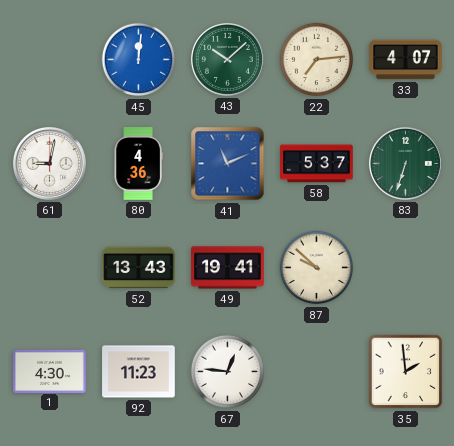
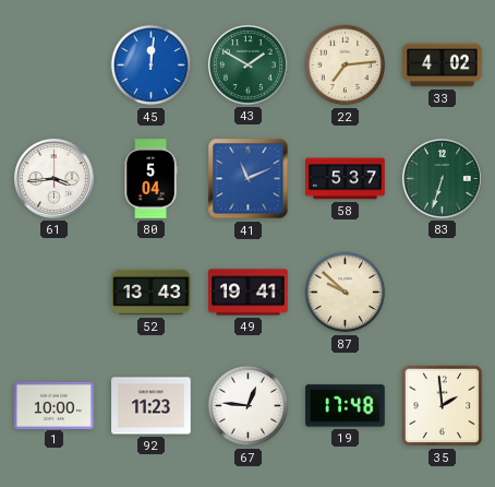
43: 10:08 -> 1:50 (247, 64)
33: 4:07 -> 4:02 (443, 66)
61: 9:02 -> 3:44 (53, 178)
80: 4:36 -> 5:04 (150, 179)
1: 4:30 -> 10:00 (55, 405)
19: none -> 17:48 (346, 406)
